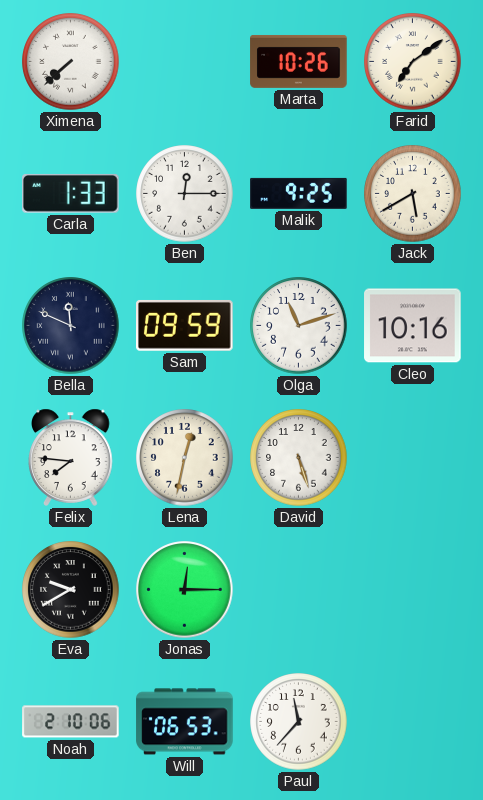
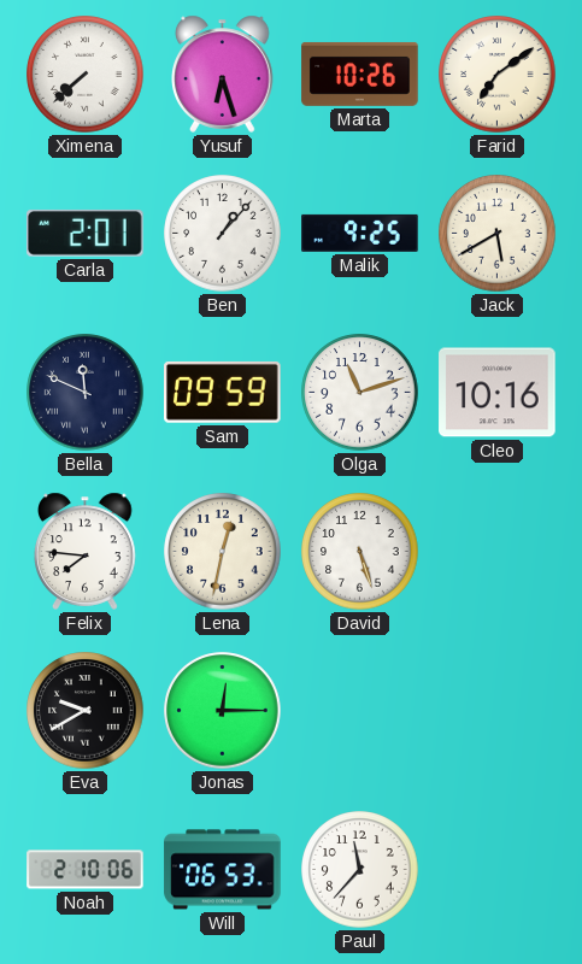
Yusuf: none -> 6:27 (223, 74)
Carla: 1:33 -> 2:01 (86, 233)
Ben: 12:15 -> 1:07 (223, 234)
